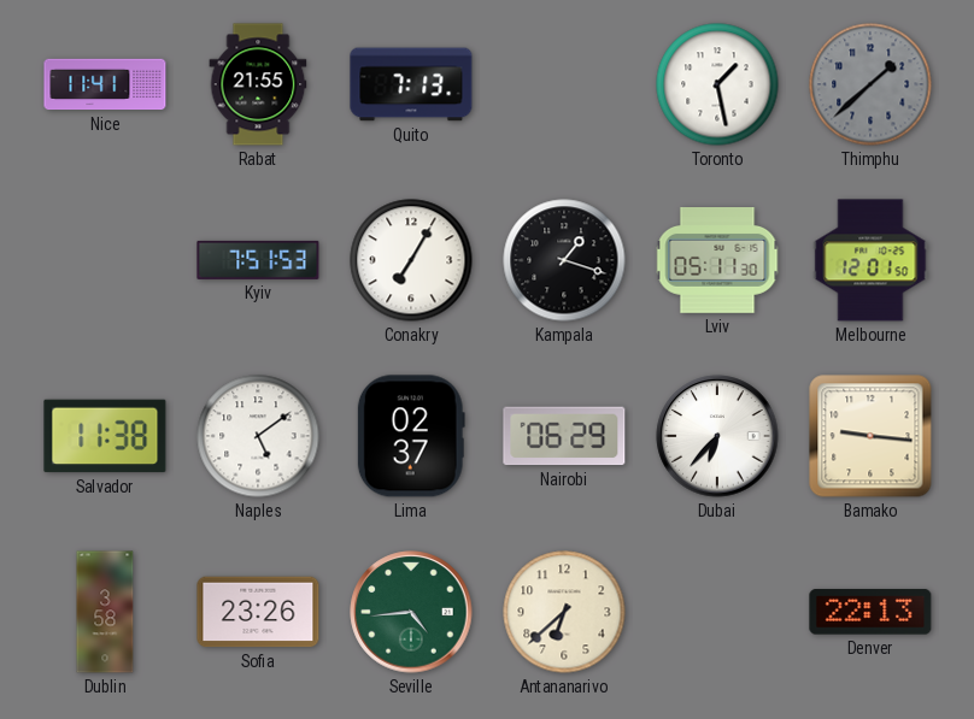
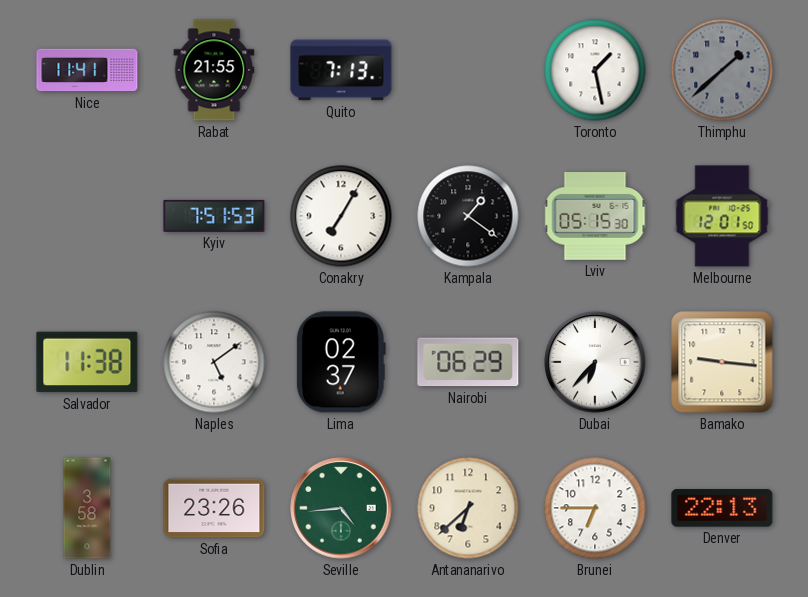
Kampala: 1:18 -> 1:21 (468, 216)
Lviv: 05:11 -> 05:15 (595, 217)
Brunei: none -> 6:45 (595, 508)
